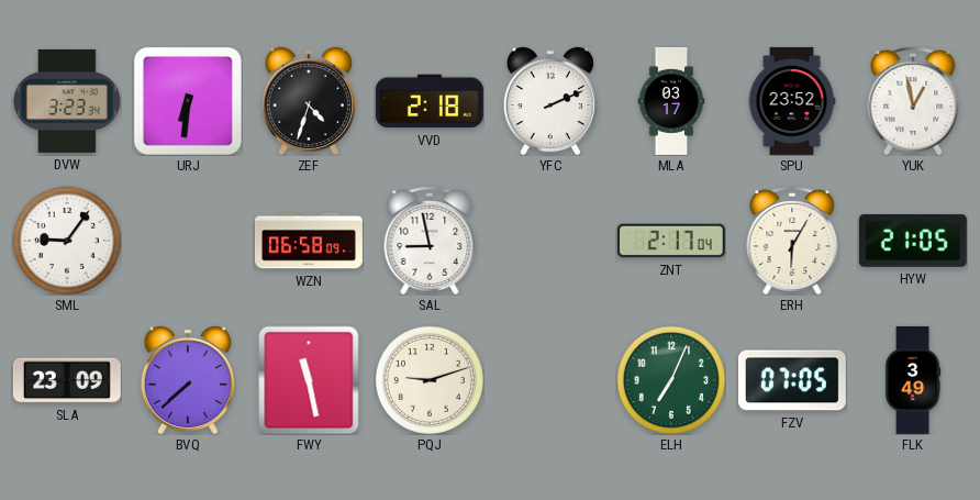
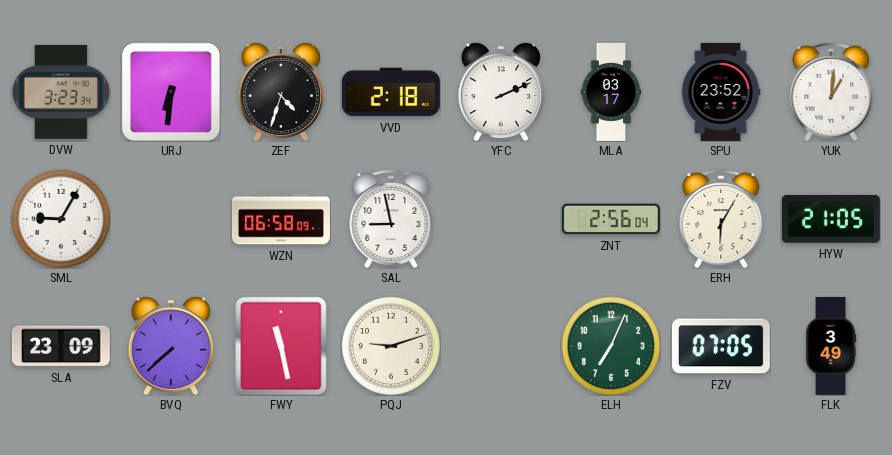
YUK: 12:58 -> 1:01 (831, 92)
SML: 9:06 -> 9:05 (61, 219)
ZNT: 2:17 -> 2:56 (611, 219)
